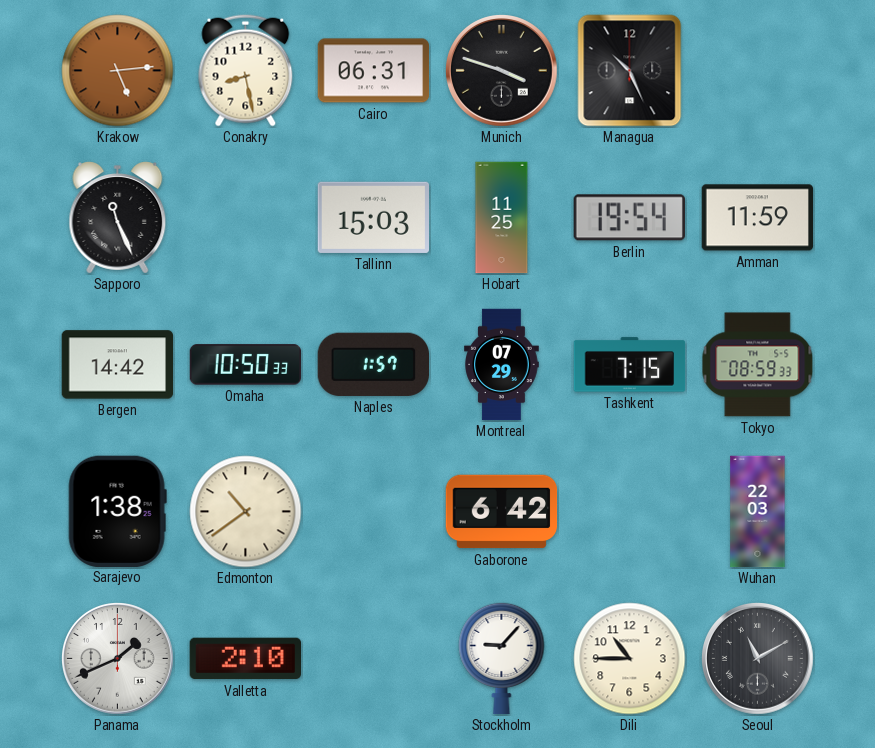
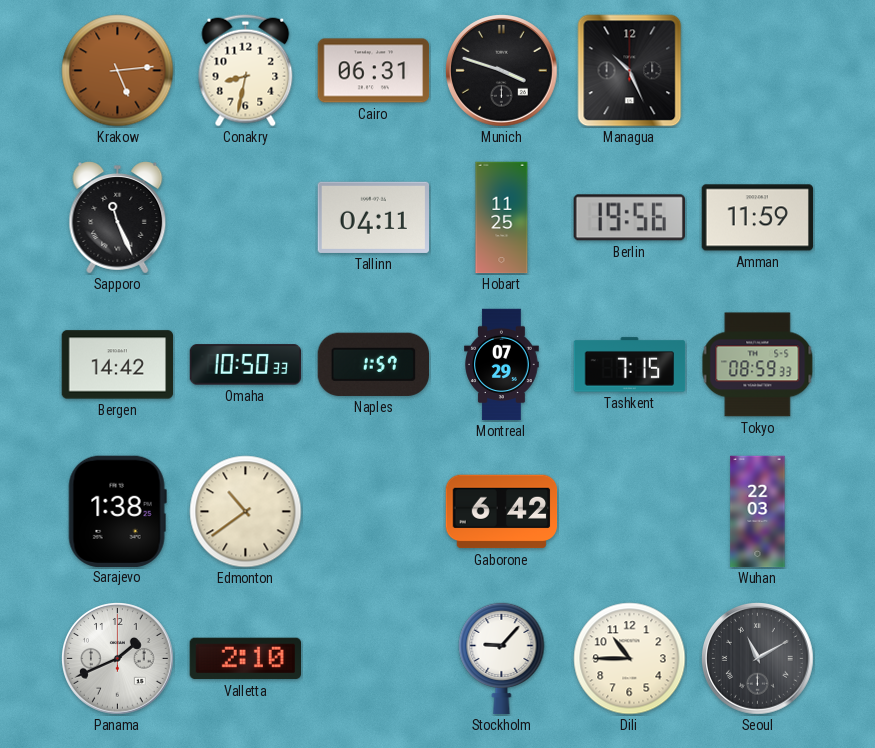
Conakry: 8:28 -> 8:32 (246, 71)
Tallinn: 15:03 -> 04:11 (373, 217)
Berlin: 19:54 -> 19:56 (629, 218)
